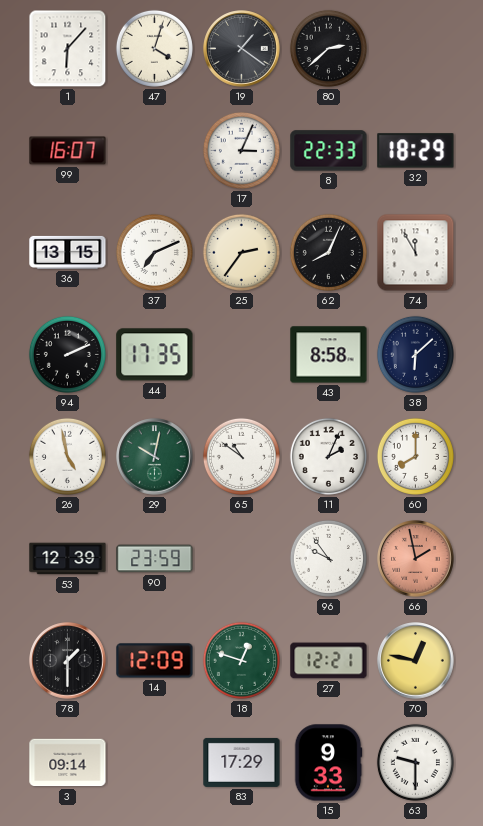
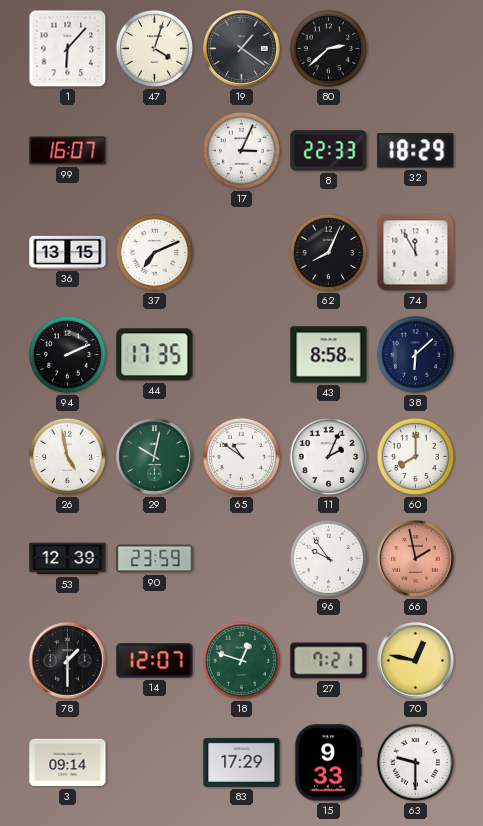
25: 2:36 -> none (241, 252)
14: 12:09 -> 12:07 (155, 661)
27: 12:21 -> 7:21 (329, 661)
